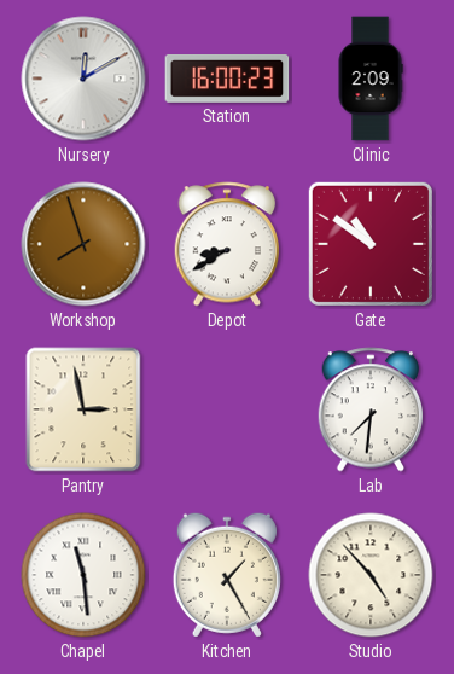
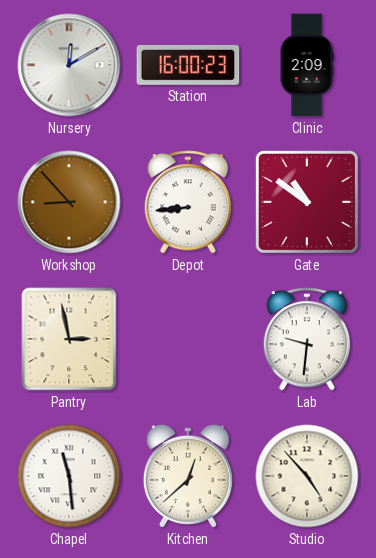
Workshop: 7:57 -> 8:53 (69, 202)
Depot: 8:40 -> 8:44 (188, 202)
Lab: 7:31 -> 9:31 (307, 339)
Kitchen: 1:25 -> 12:38 (188, 476)
